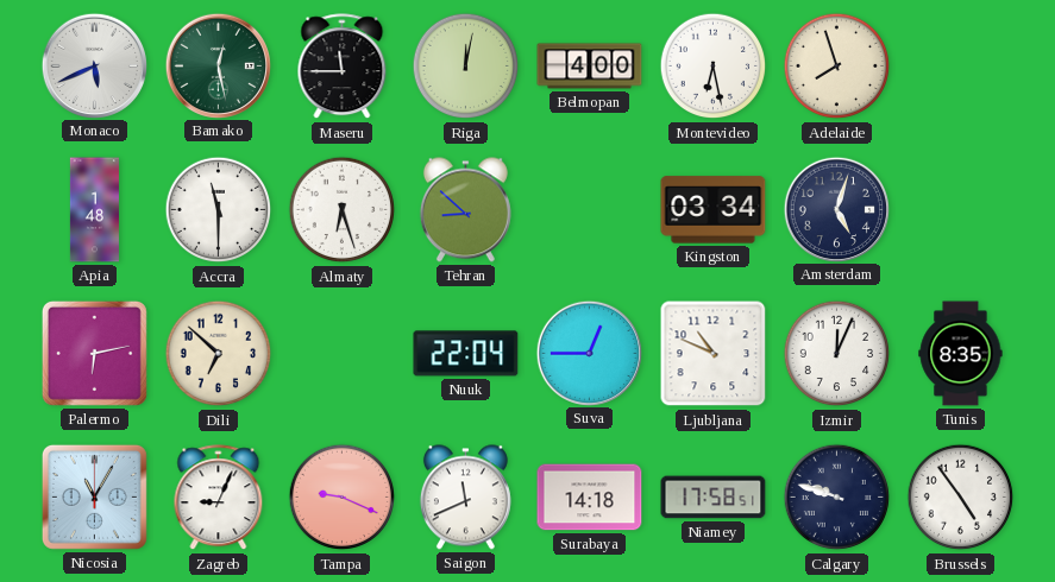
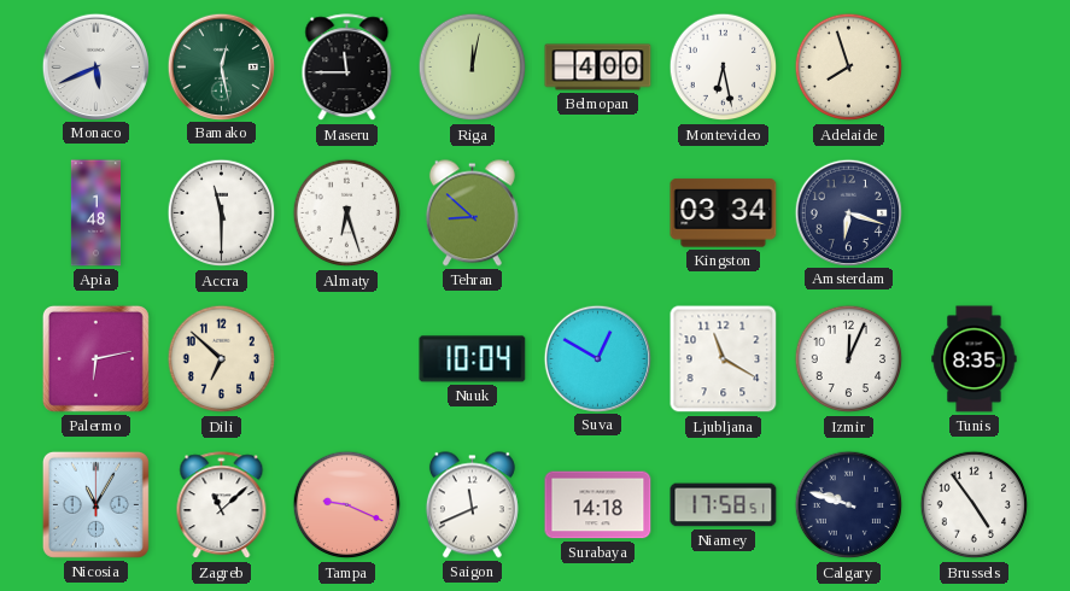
Amsterdam: 5:03 -> 6:18 (848, 212)
Nuuk: 22:04 -> 10:04 (473, 359)
Suva: 12:45 -> 12:50 (597, 358)
Ljubljana: 10:49 -> 11:20 (724, 359)
Zagreb: 9:04 -> 11:08 (222, 505)
